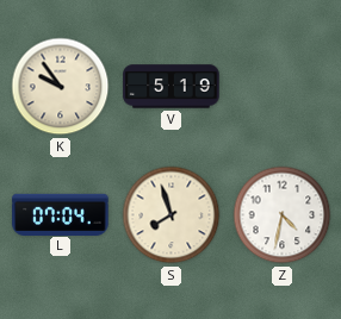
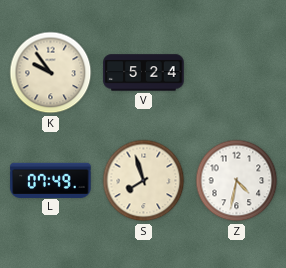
V: 5:19 -> 5:24 (144, 73)
L: 07:04 -> 07:49 (51, 180)
